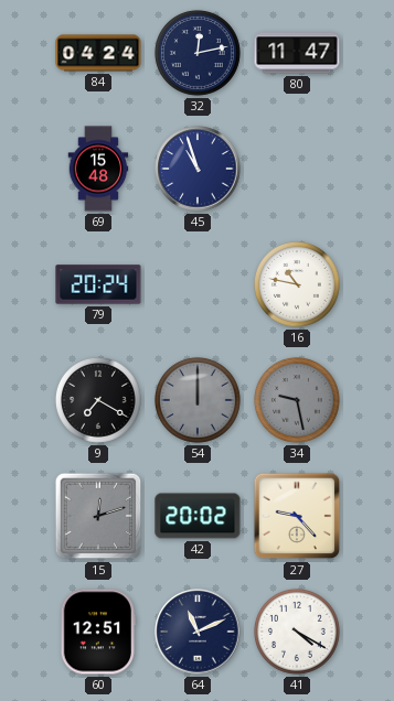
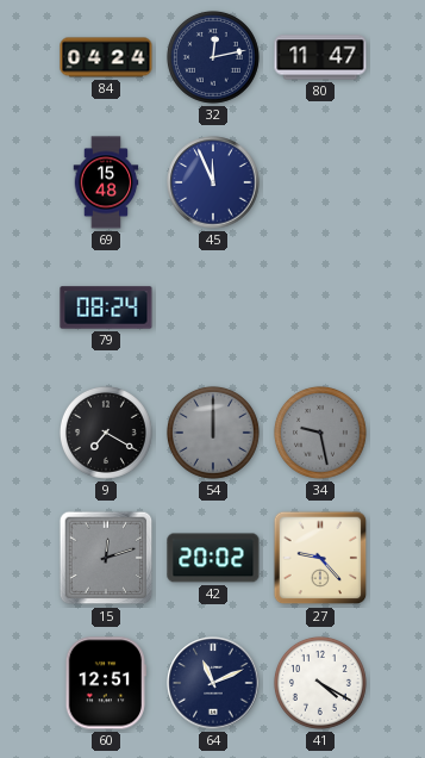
45: 10:57 -> 11:56 (213, 182)
79: 20:24 -> 08:24 (106, 307)
16: 10:47 -> none (297, 284)
